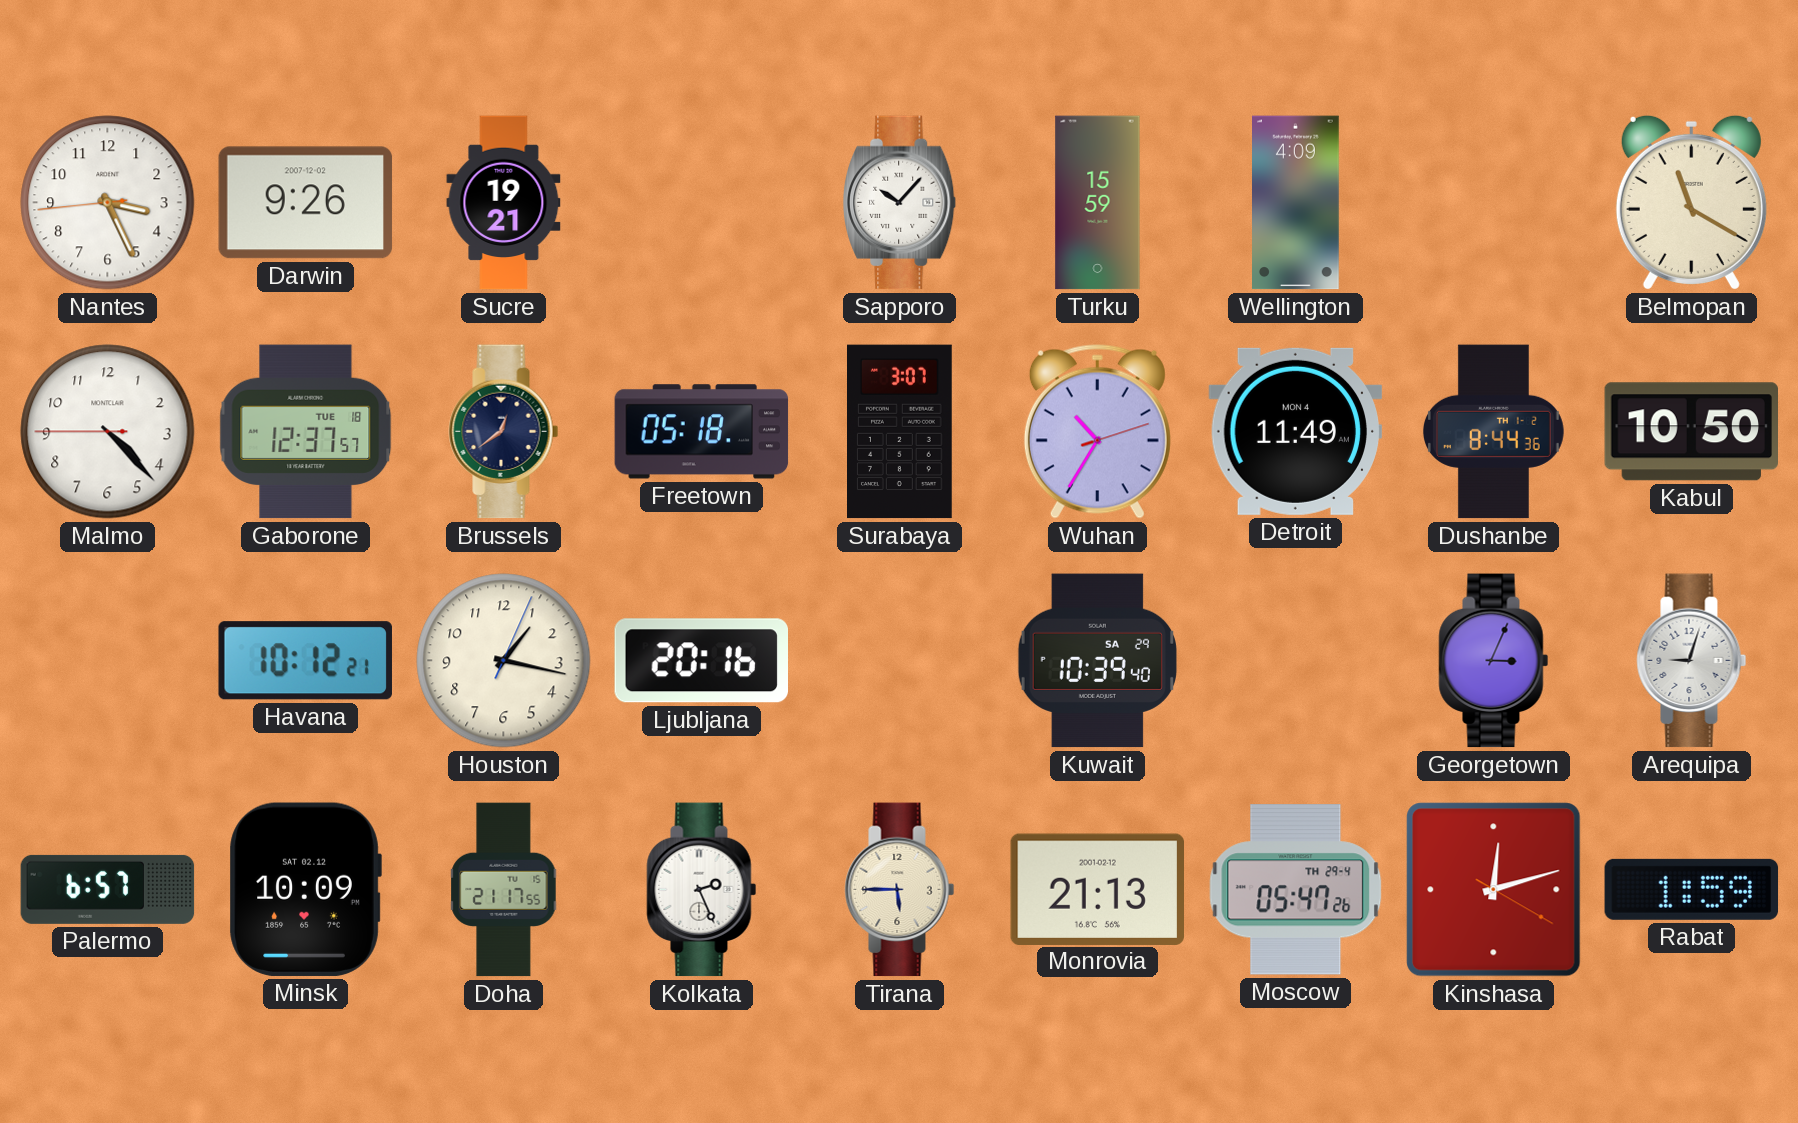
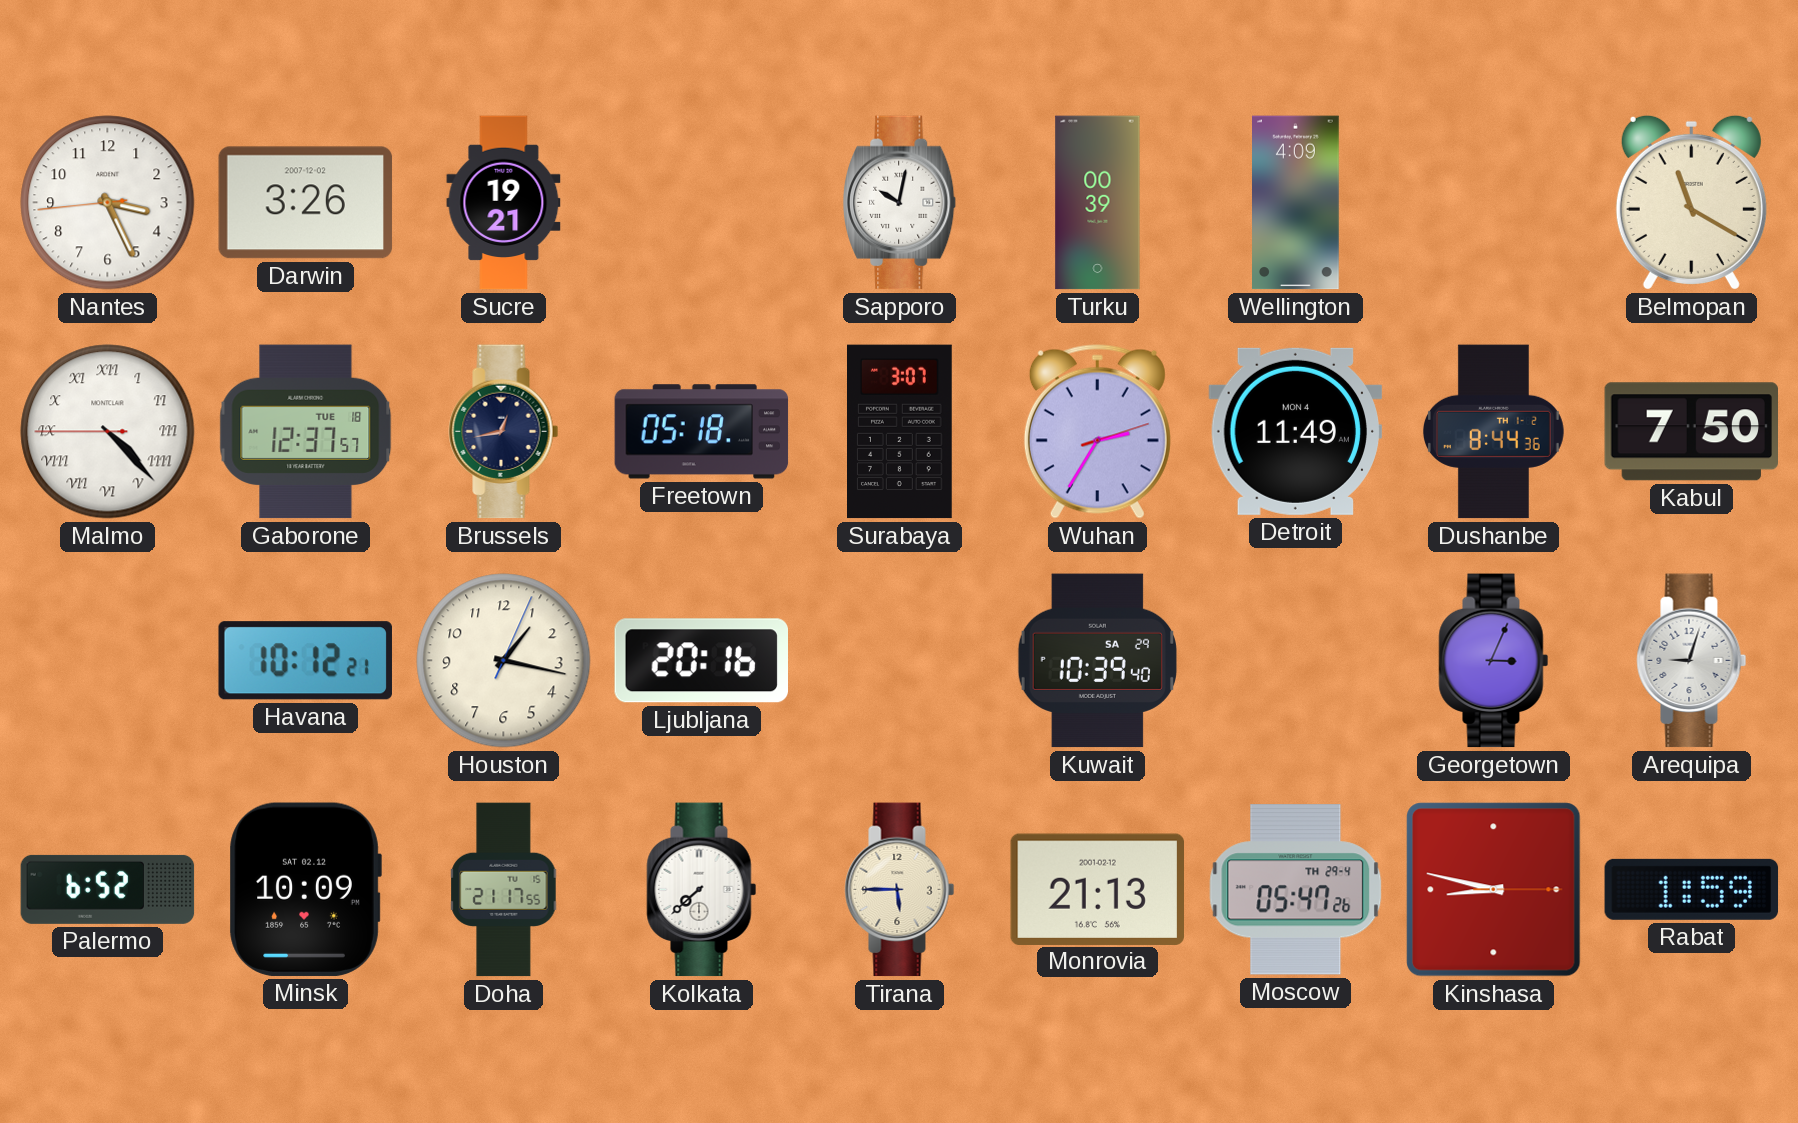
Darwin: 9:26 -> 3:26 (306, 203)
Sapporo: 10:07 -> 10:02 (901, 203)
Turku: 15:59 -> 00:39 (1098, 203)
Malmo numerals: Arabic -> Roman (108, 432)
Brussels: 12:39 -> 12:43 (504, 432)
Wuhan: 10:35 -> 2:35 (1097, 432)
Kabul: 10:50 -> 7:50 (1691, 432)
Palermo: 6:57 -> 6:52 (108, 889)
Kolkata: 2:26 -> 7:38 (702, 890)
Kinshasa: 12:12 -> 8:47 (1494, 890)
